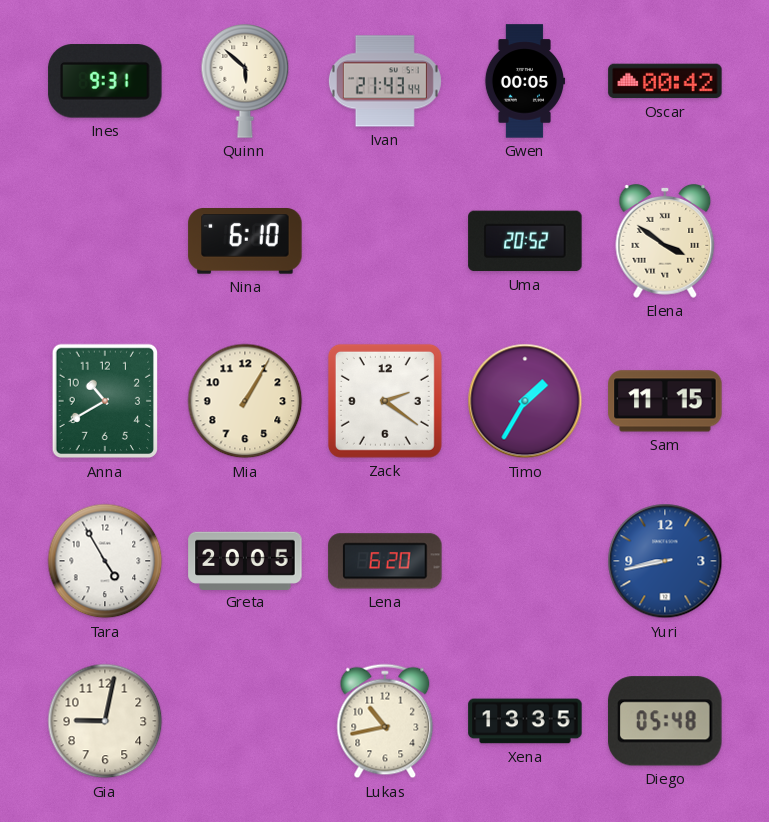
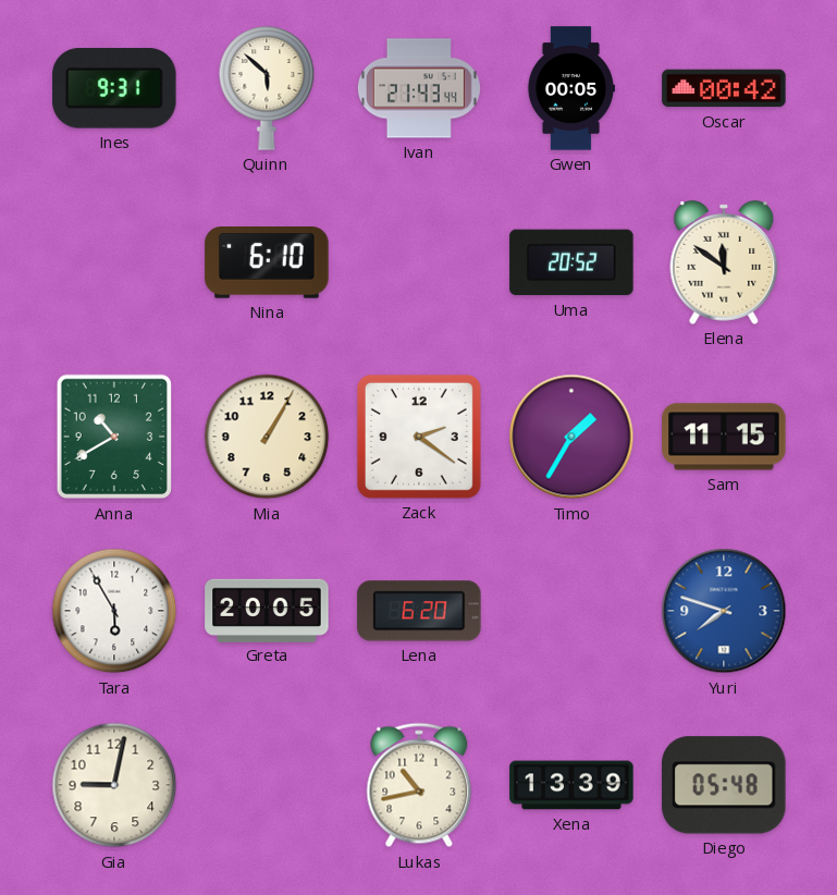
Elena: 3:51 -> 11:51 (724, 262)
Tara: 4:55 -> 5:55 (114, 611)
Yuri: 8:43 -> 7:48 (724, 611)
Xena: 13:35 -> 13:39 (571, 785)
